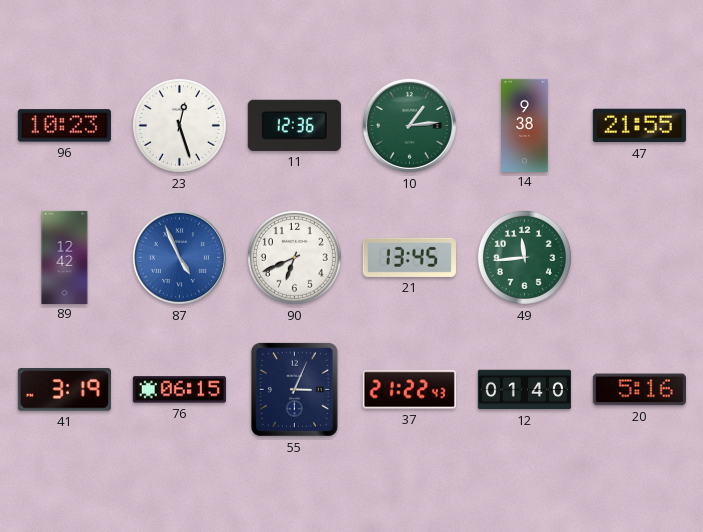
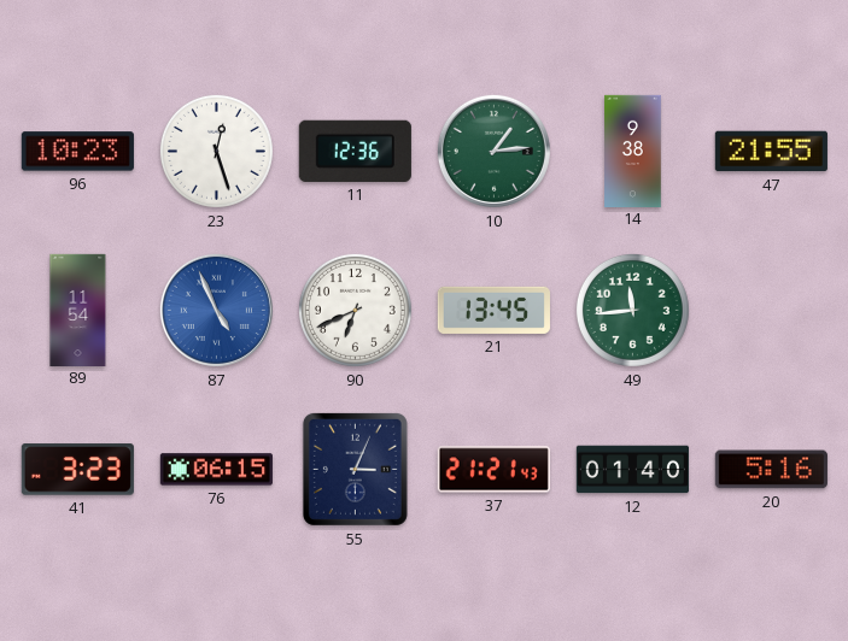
89: 12:42 -> 11:54 (78, 310)
41: 3:19 -> 3:23 (77, 470)
37: 21:22 -> 21:21 (493, 470)
